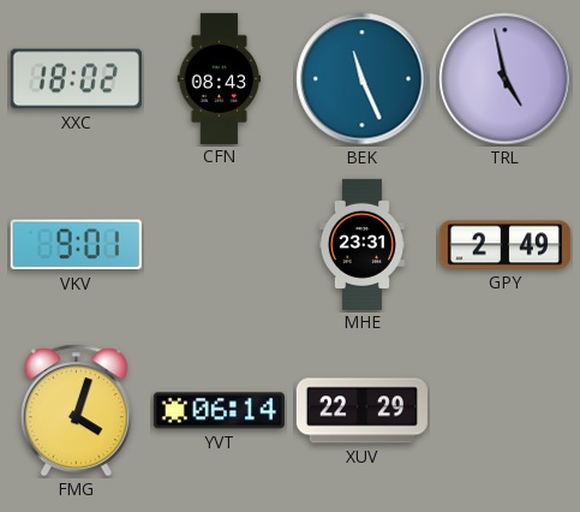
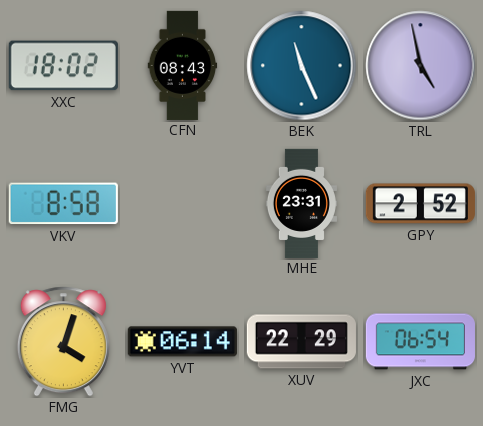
VKV: 9:01 -> 8:58 (63, 204)
GPY: 2:49 -> 2:52 (420, 204)
JXC: none -> 06:54 (420, 342)
